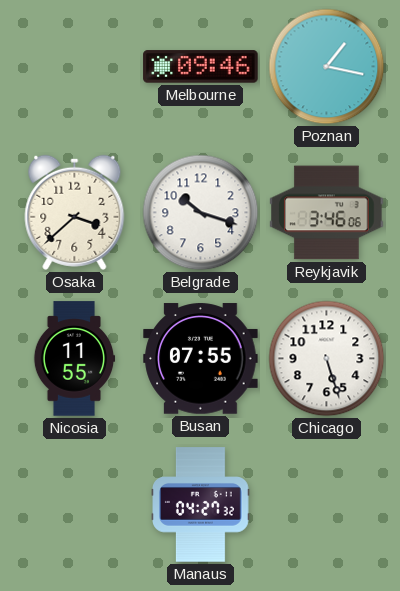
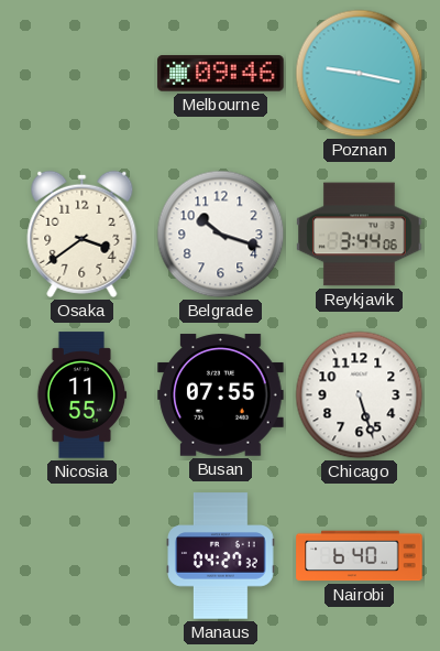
Poznan: 1:17 -> 9:17 (360, 74)
Osaka: 3:38 -> 3:39 (82, 234)
Reykjavik: 3:46 -> 3:44 (360, 235)
Nairobi: none -> 6:40 (360, 556)
